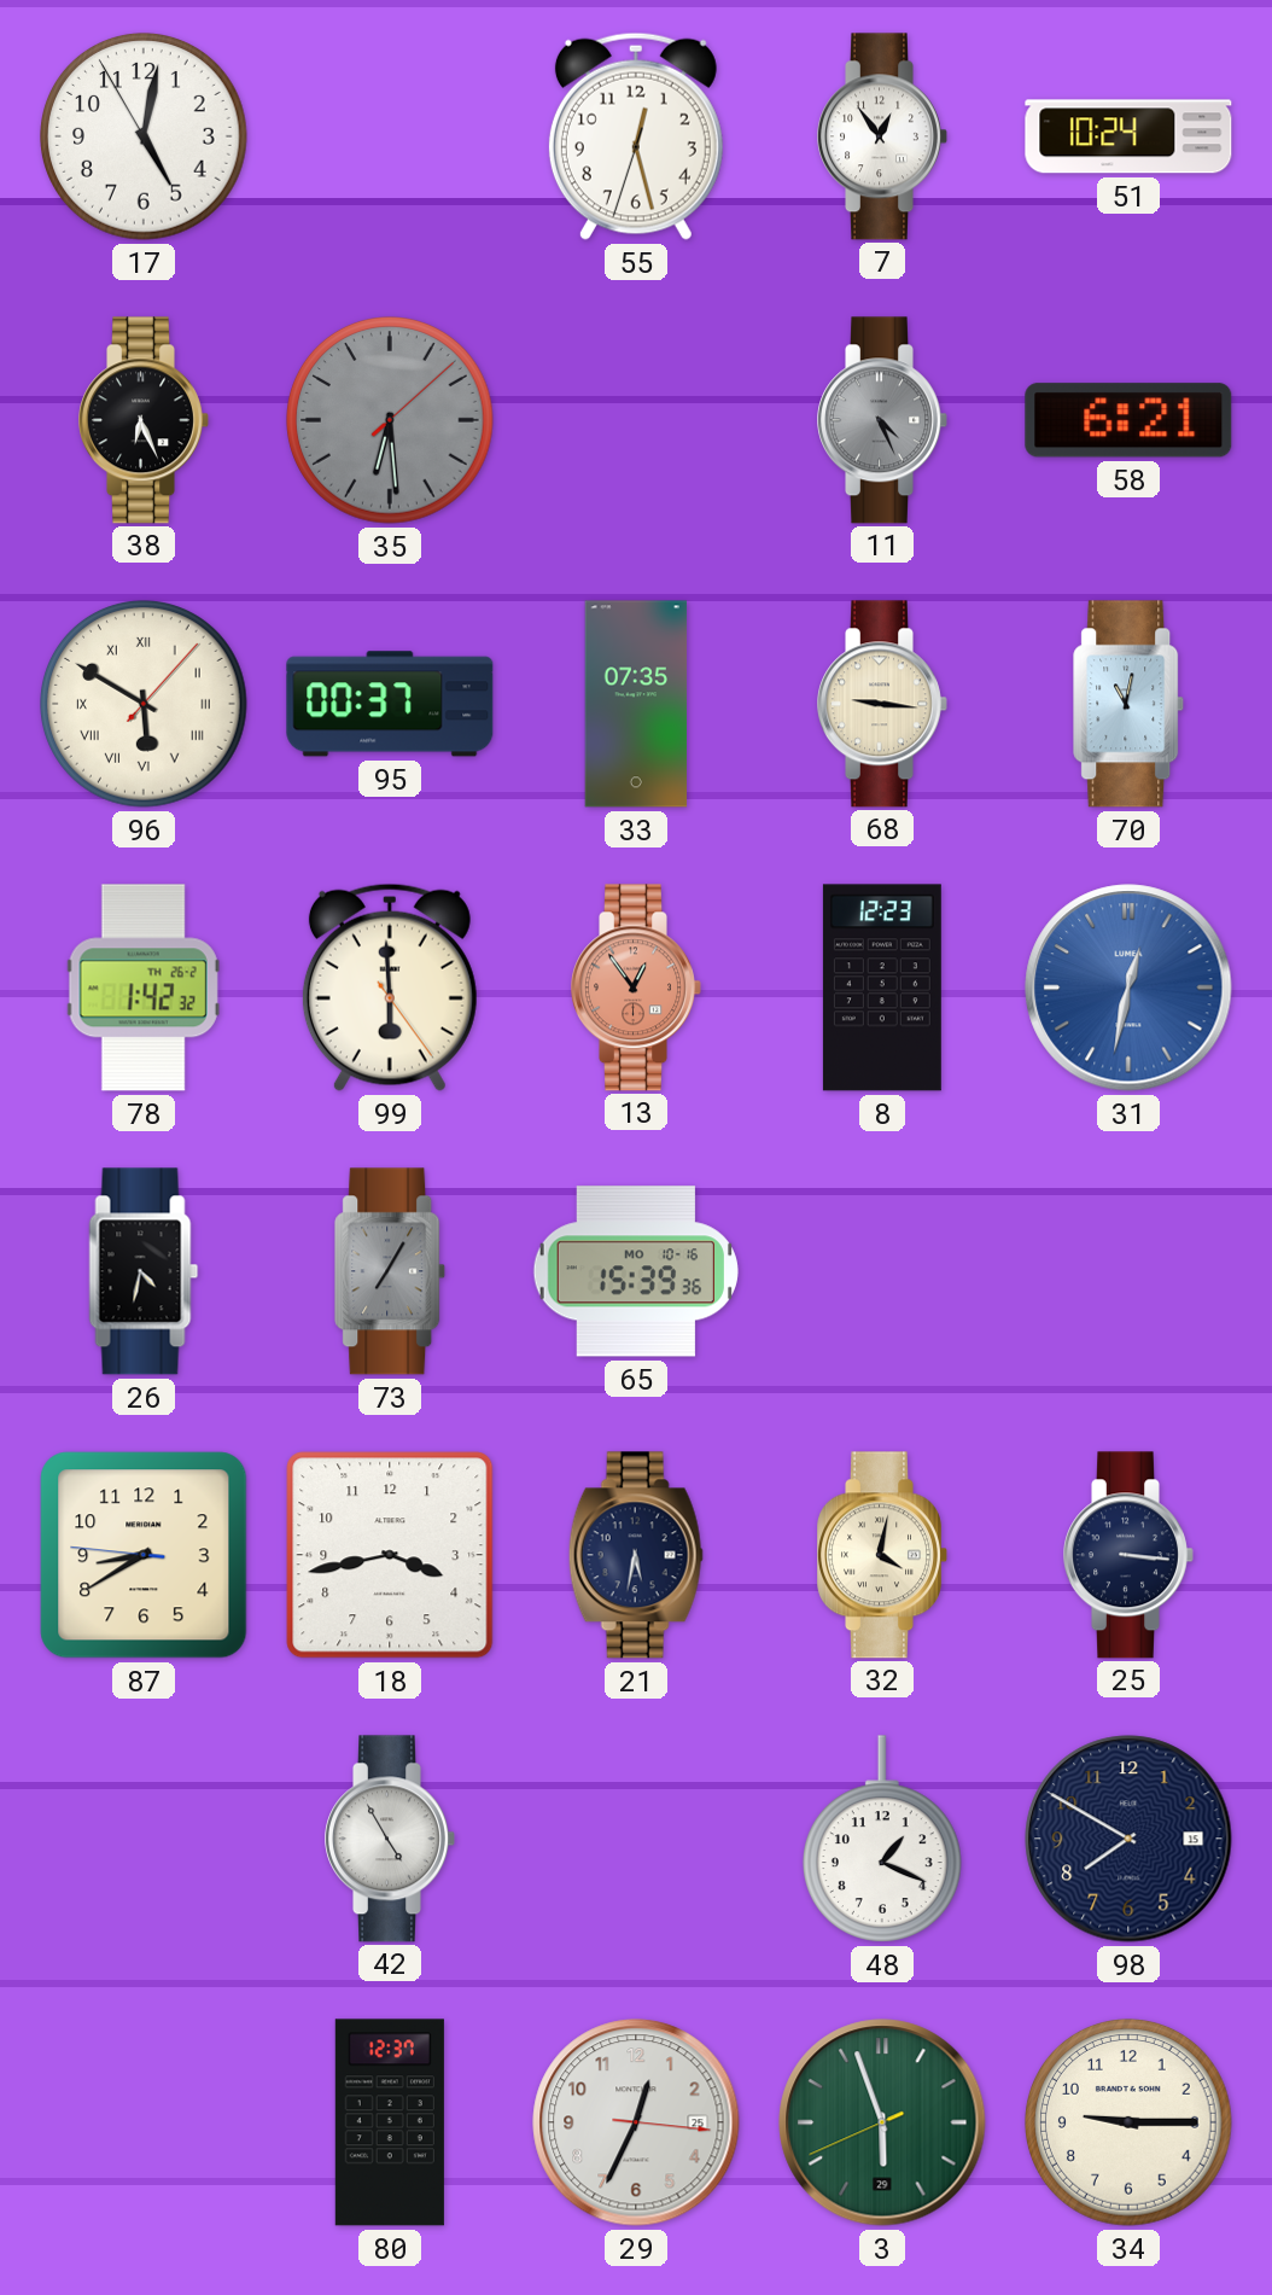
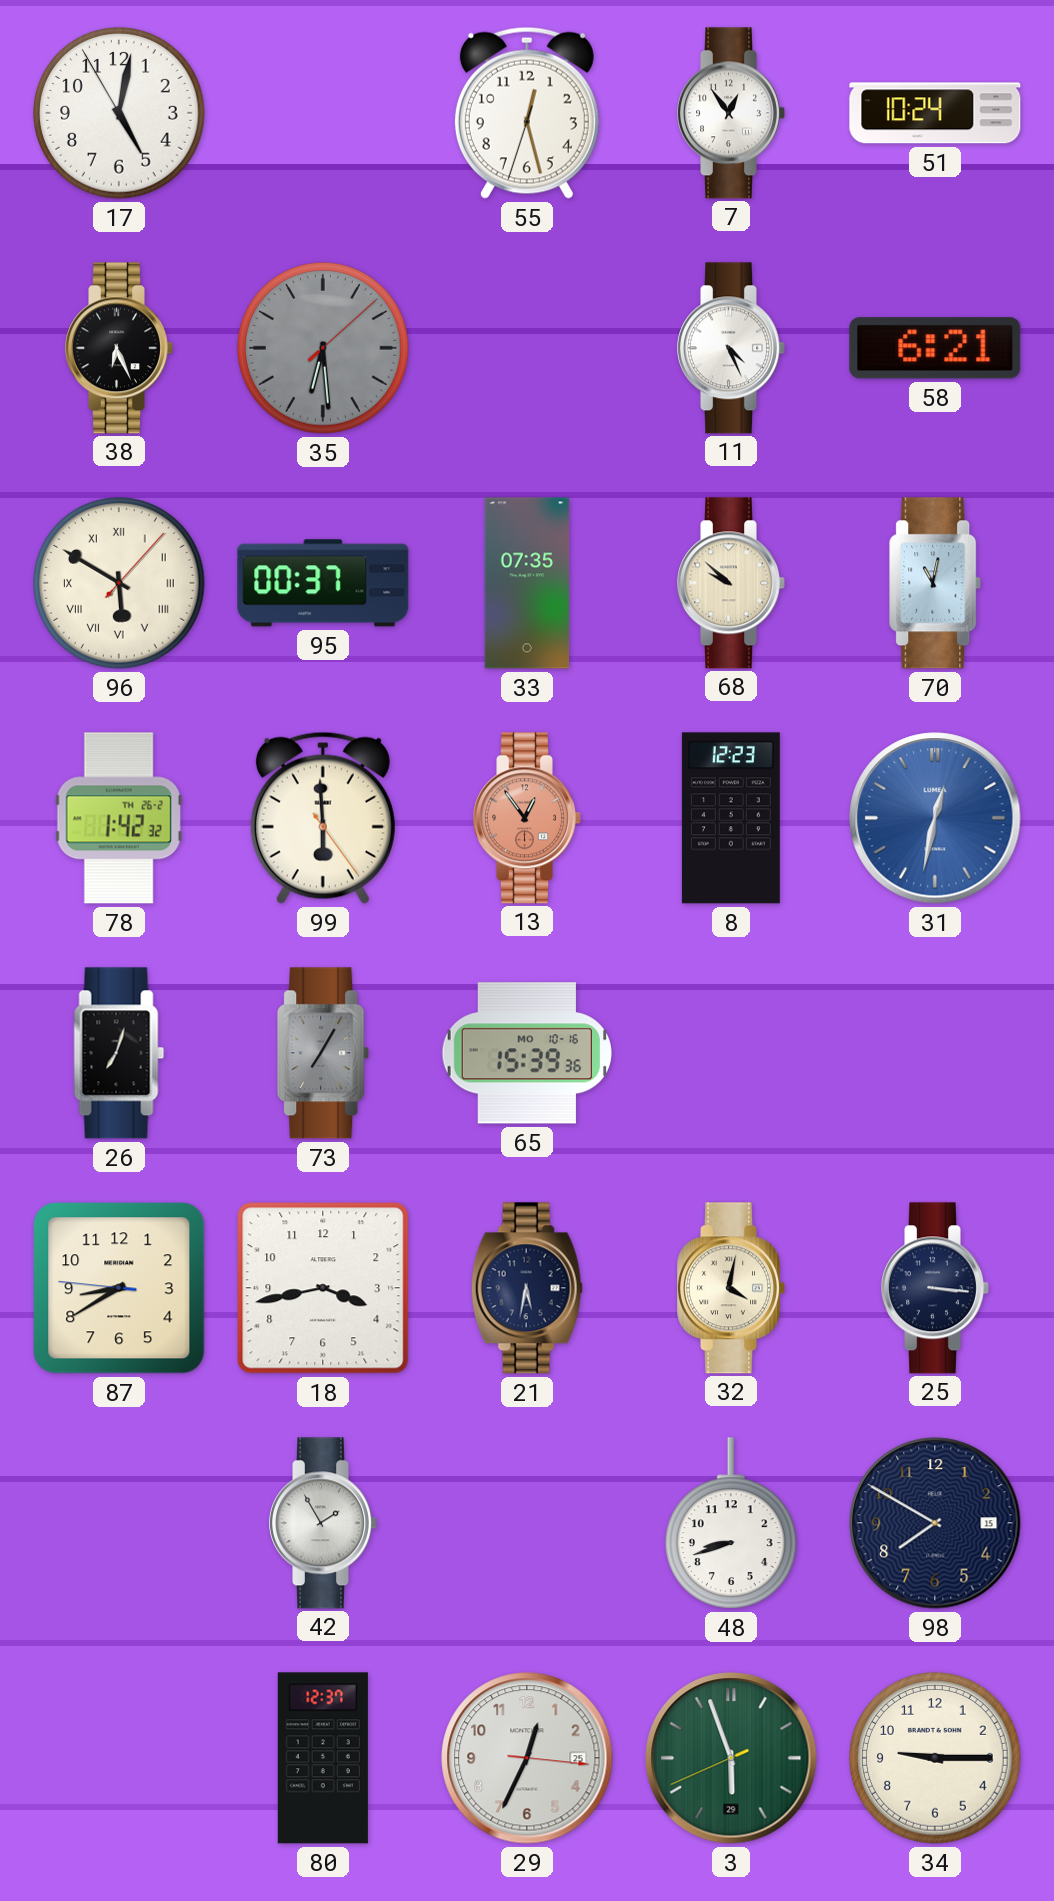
11 dial: grey -> white (732, 348)
68: 9:16 -> 9:52 (732, 583)
26: 4:32 -> 7:03 (119, 1053)
42: 4:55 -> 1:55 (324, 1523)
48: 1:19 -> 8:42 (731, 1523)
